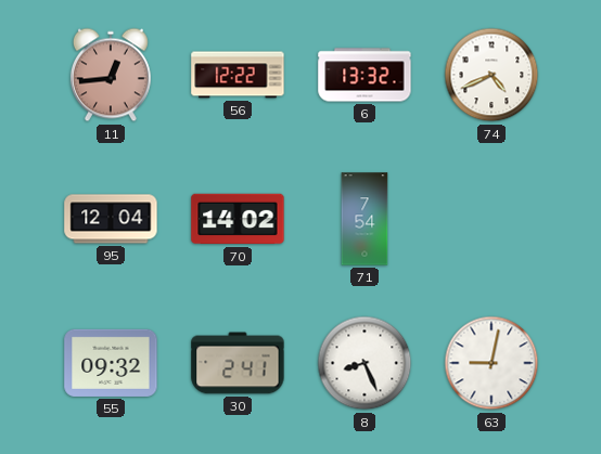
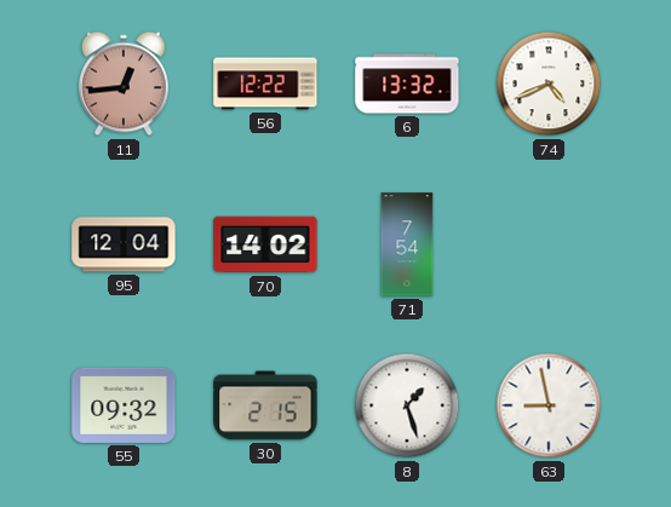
30: 2:41 -> 2:15 (265, 405)
8: 8:26 -> 1:27 (407, 405)
63: 9:02 -> 8:58 (549, 405)
